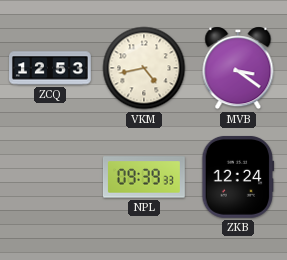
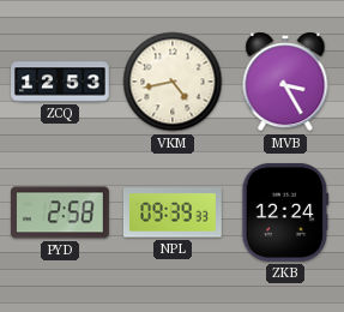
MVB: 3:21 -> 3:25 (285, 82)
PYD: none -> 2:58 (60, 212)
